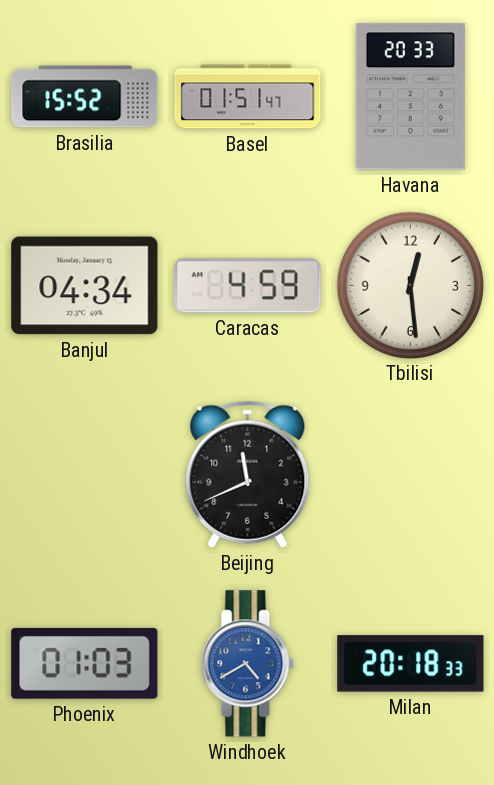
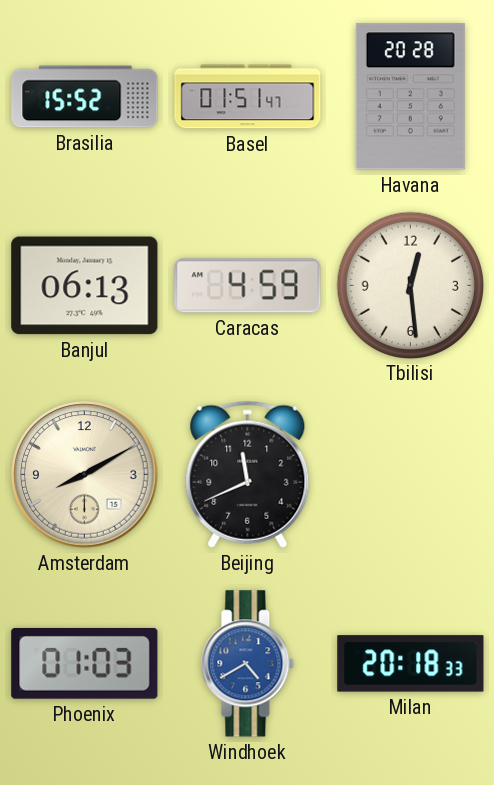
Havana: 20:33 -> 20:28 (410, 97)
Banjul: 04:34 -> 06:13 (85, 286)
Amsterdam: none -> 8:10 (85, 475)
